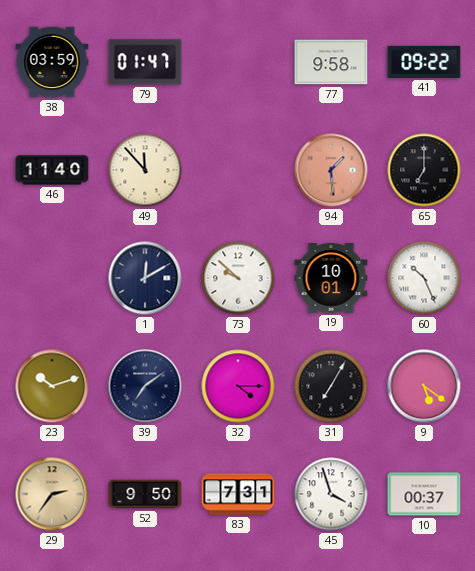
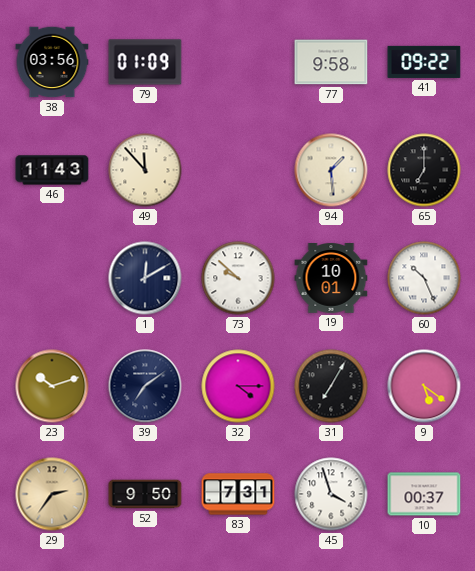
38: 03:59 -> 03:56 (52, 62)
79: 01:47 -> 01:09 (145, 62)
46: 11:40 -> 11:43 (52, 170)
94 dial: salmon -> cream (331, 170)
